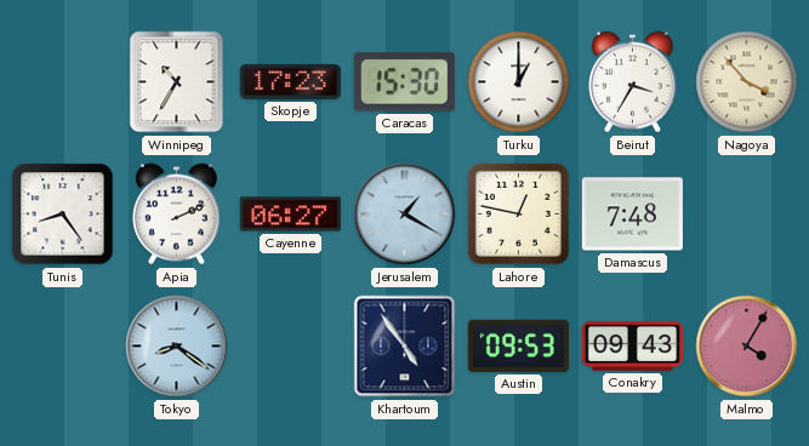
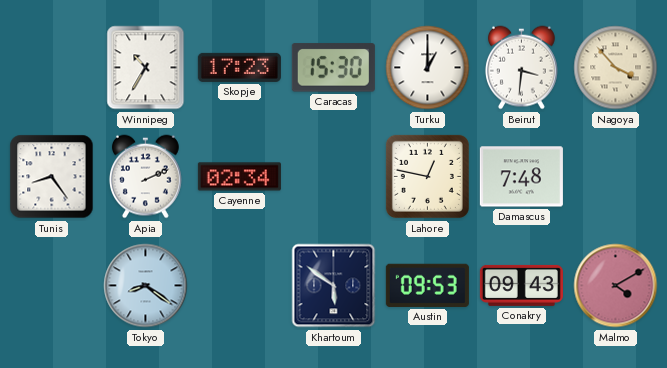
Beirut: 3:35 -> 3:31 (521, 68)
Cayenne: 06:27 -> 02:34 (239, 177)
Jerusalem: 1:20 -> none (405, 215)
Khartoum: 4:54 -> 5:51 (334, 286)
Malmo: 4:05 -> 4:10 (616, 286)
